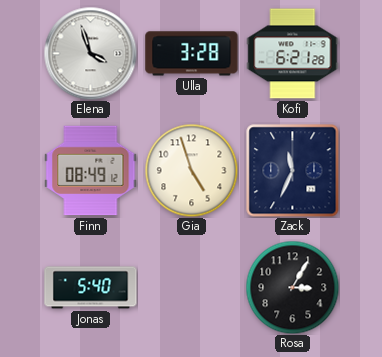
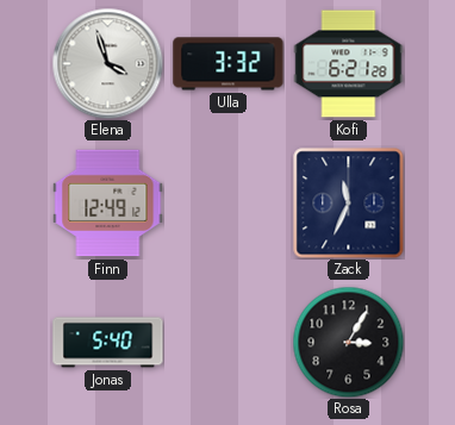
Ulla: 3:28 -> 3:32 (229, 64)
Finn: 08:49 -> 12:49 (108, 204)
Gia: 4:57 -> none (191, 170)
